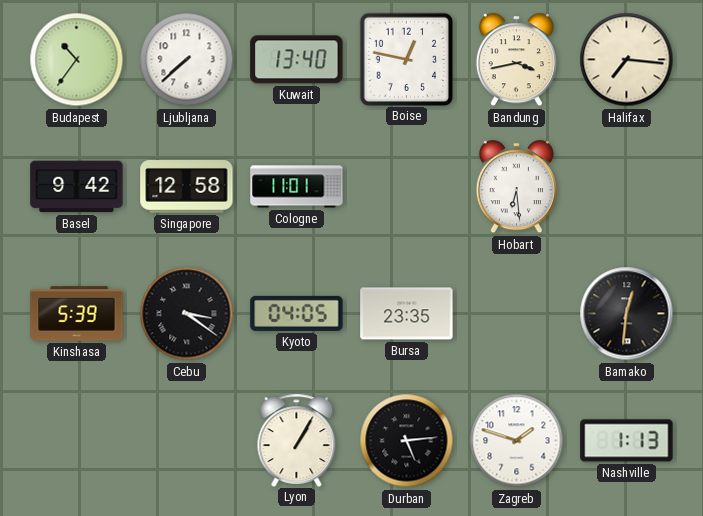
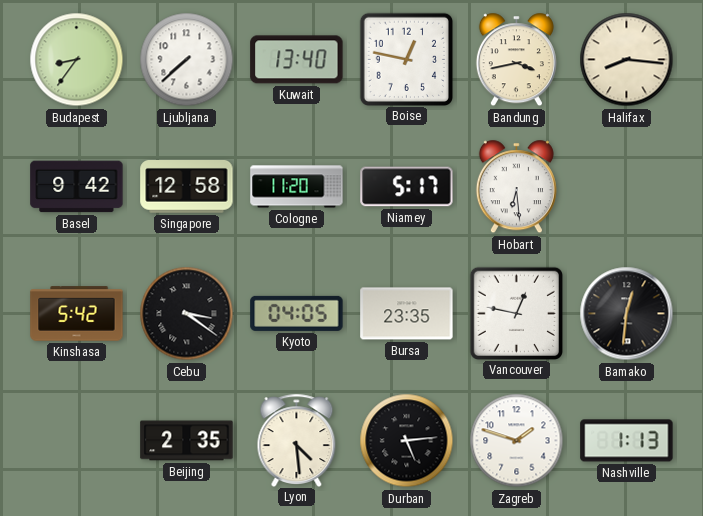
Budapest: 10:36 -> 8:36 (77, 60)
Halifax: 7:16 -> 8:16 (627, 60)
Cologne: 11:01 -> 11:20 (297, 187)
Niamey: none -> 5:17 (407, 187)
Kinshasa: 5:39 -> 5:42 (77, 314)
Vancouver: none -> 12:47 (516, 313)
Beijing: none -> 2:35 (187, 441)
Lyon: 1:05 -> 4:29 (297, 440)
